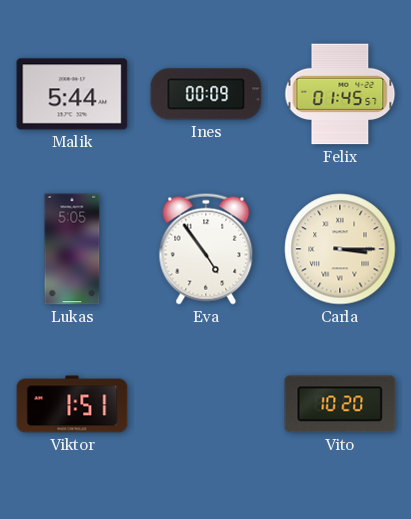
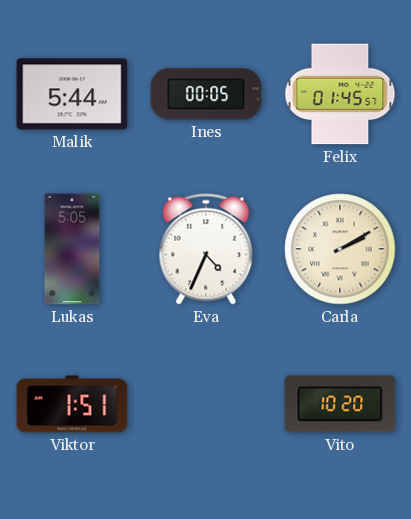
Ines: 00:09 -> 00:05 (206, 94)
Eva: 4:54 -> 4:34 (206, 249)
Carla: 3:15 -> 2:10 (340, 249)
